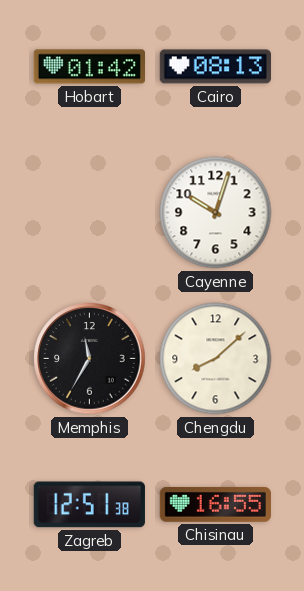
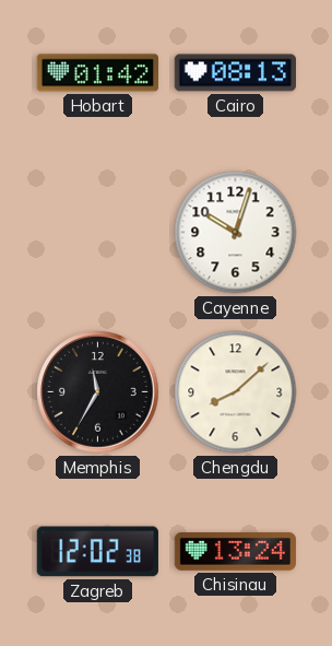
Zagreb: 12:51 -> 12:02 (97, 552)
Chisinau: 16:55 -> 13:24 (235, 551)
